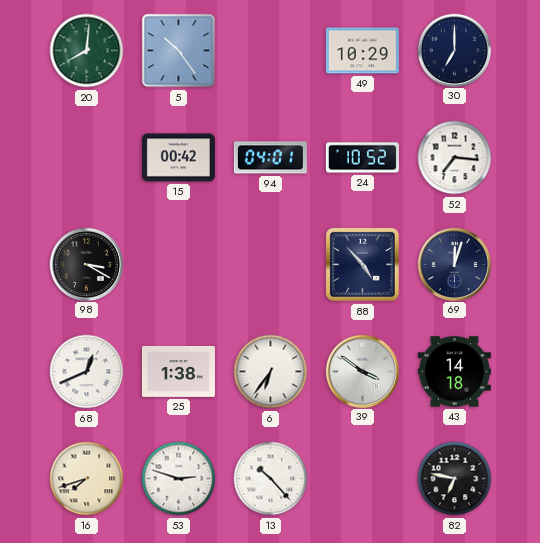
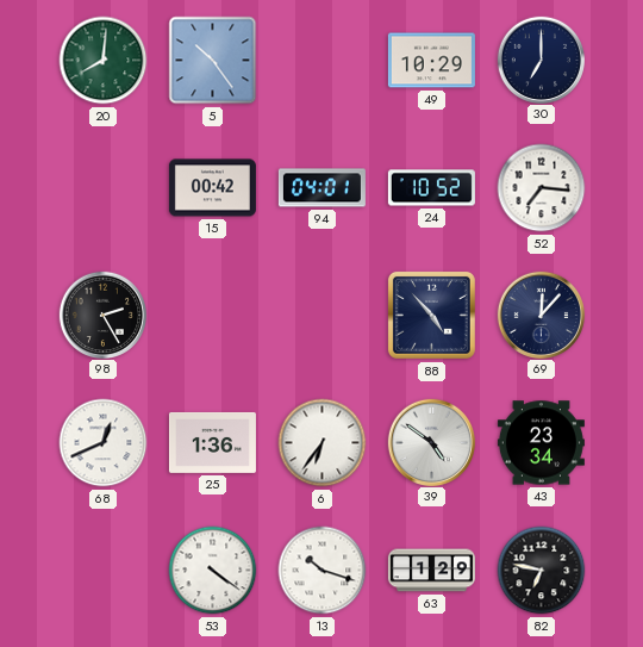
98: 3:20 -> 2:25 (102, 315)
69: 12:03 -> 12:07 (541, 315)
25: 1:38 -> 1:36 (212, 442)
39: 3:51 -> 4:51 (431, 442)
43: 14:18 -> 23:34 (541, 443)
16: 7:42 -> none (87, 479)
53: 2:48 -> 4:21 (213, 571)
13: 10:23 -> 10:18 (323, 571)
63: none -> 1:29 (431, 571)
